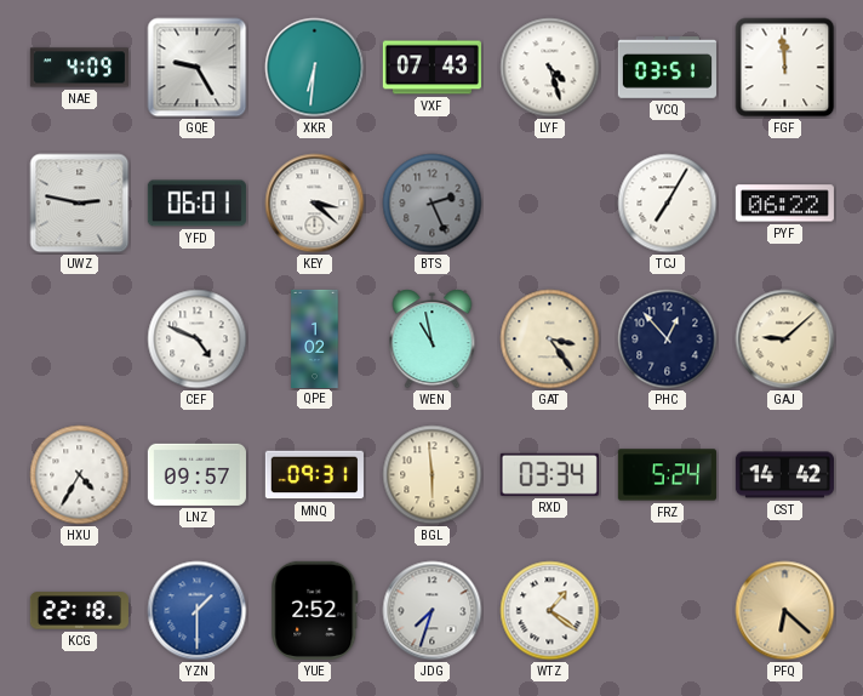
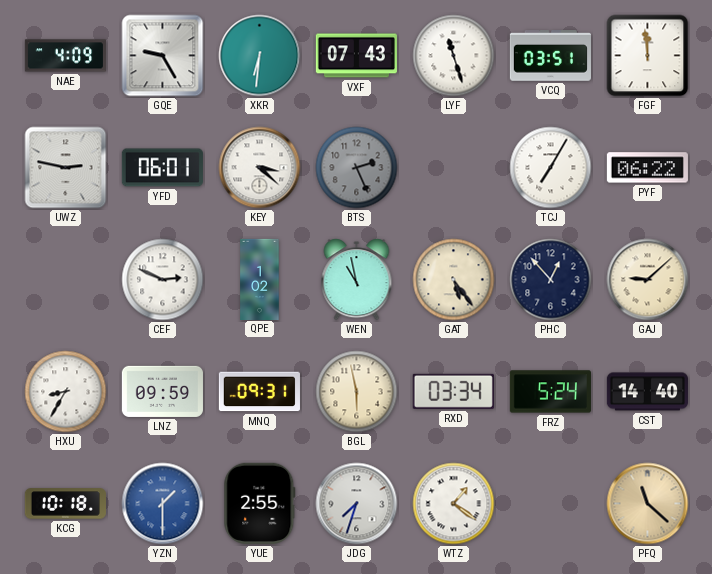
LYF: 4:27 -> 11:27 (454, 56)
CEF: 4:49 -> 2:49 (163, 280)
GAT: 3:24 -> 5:24 (454, 280)
HXU: 4:35 -> 8:35 (66, 392)
LNZ: 09:57 -> 09:59 (162, 391)
BGL: 5:59 -> 5:58 (357, 392)
CST: 14:42 -> 14:40 (647, 392)
KCG: 22:18 -> 10:18 (65, 504)
YUE: 2:52 -> 2:55 (260, 503)
PFQ: 6:22 -> 11:22 (648, 504)
